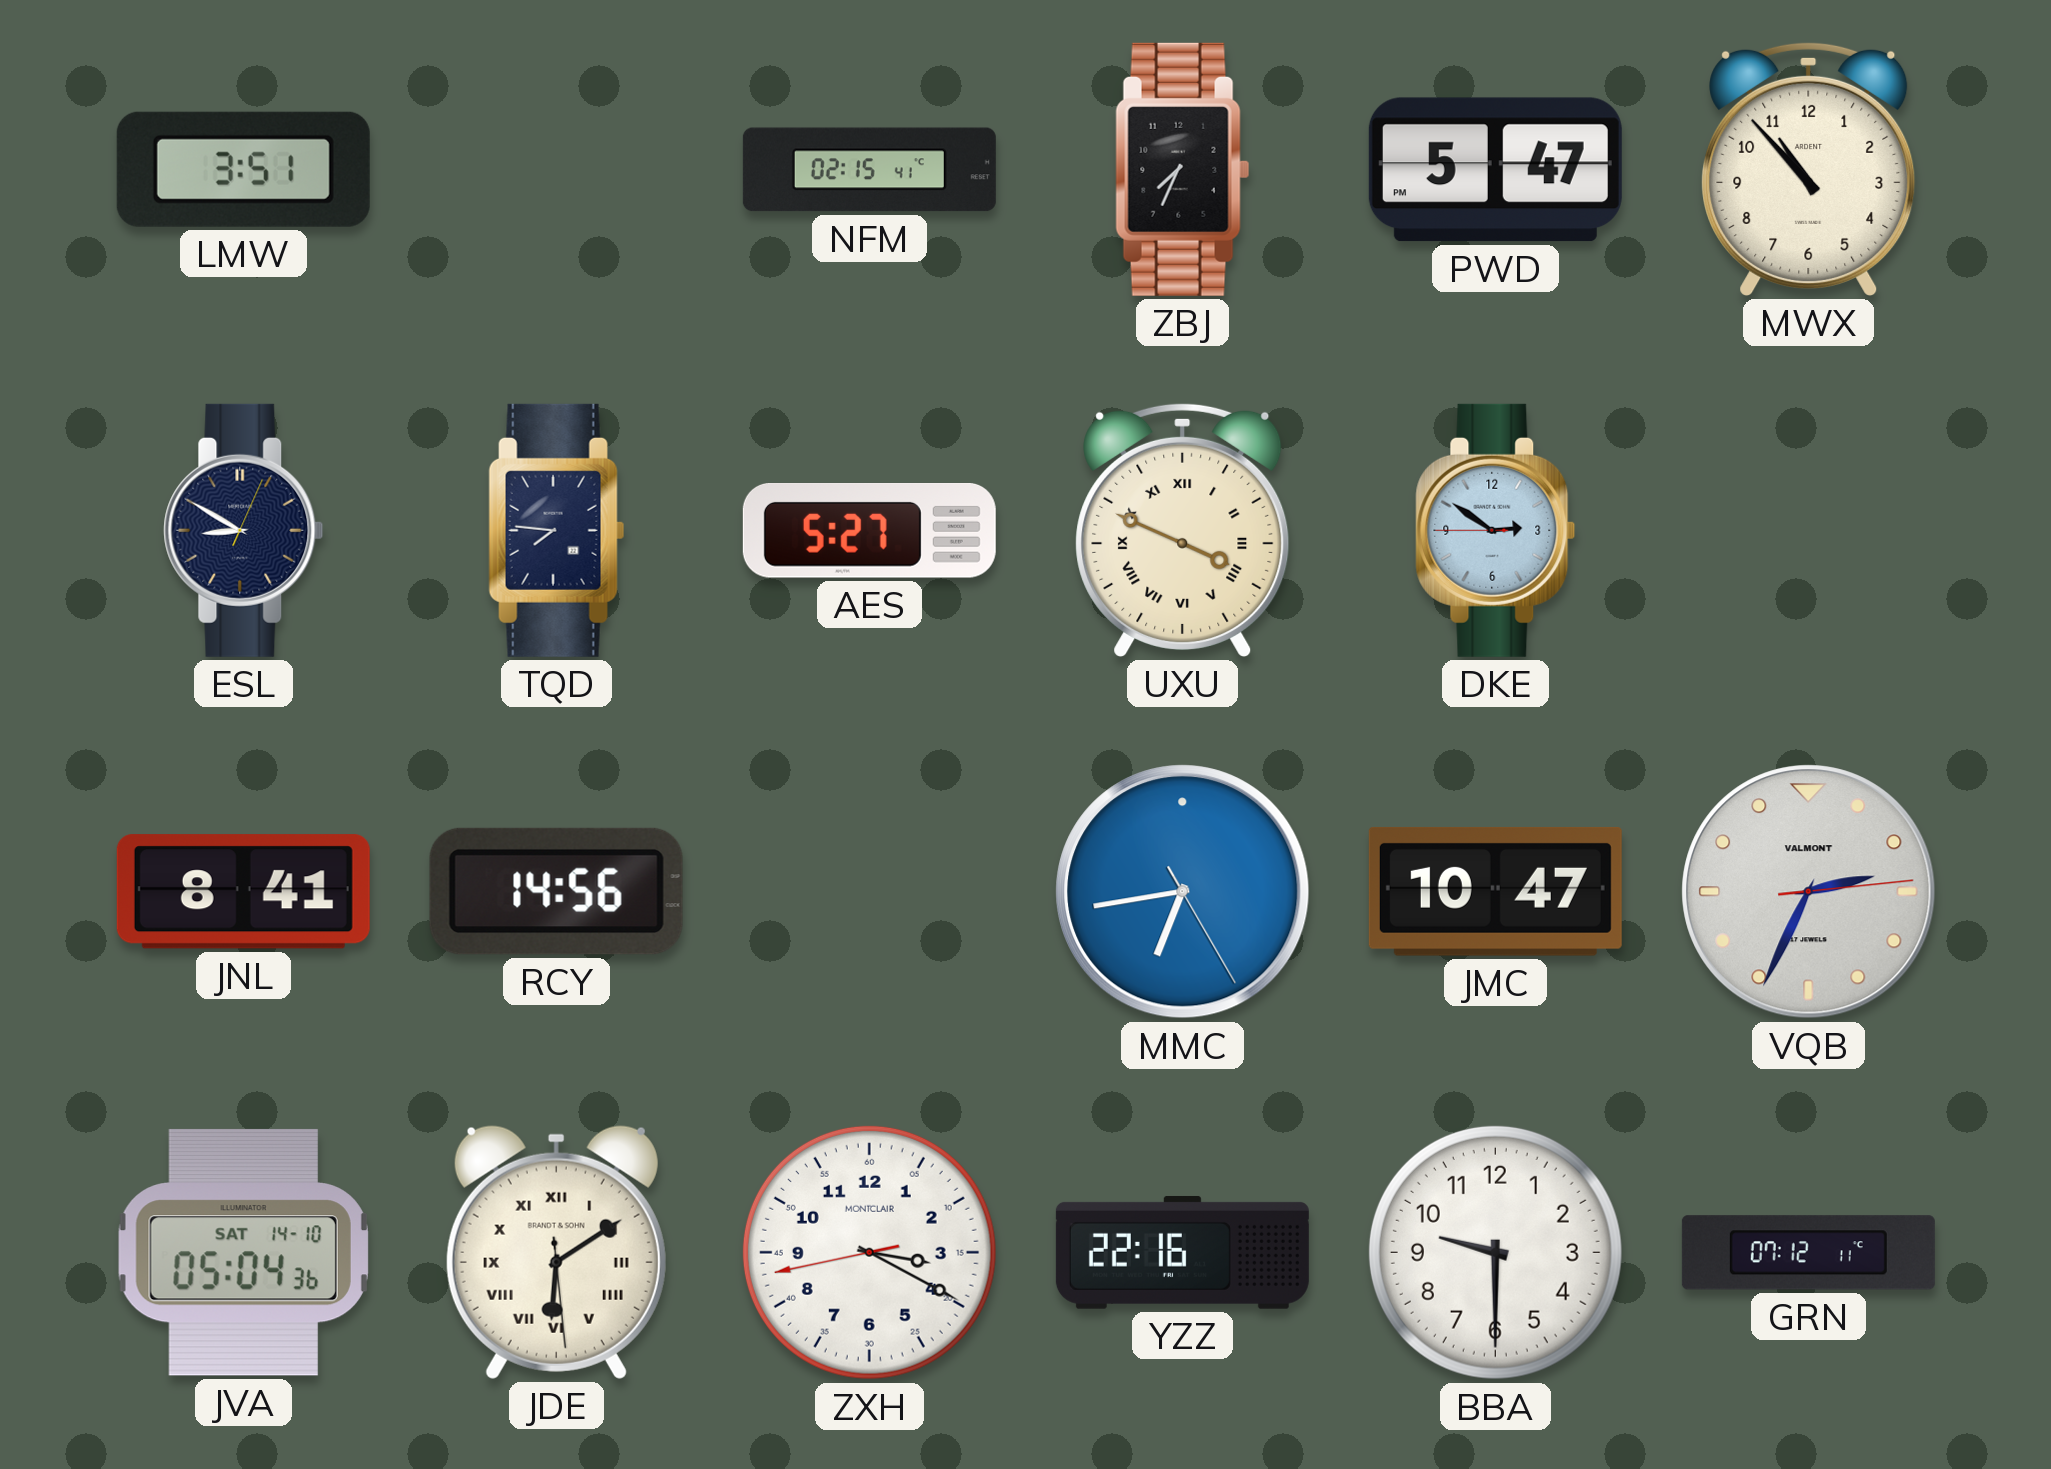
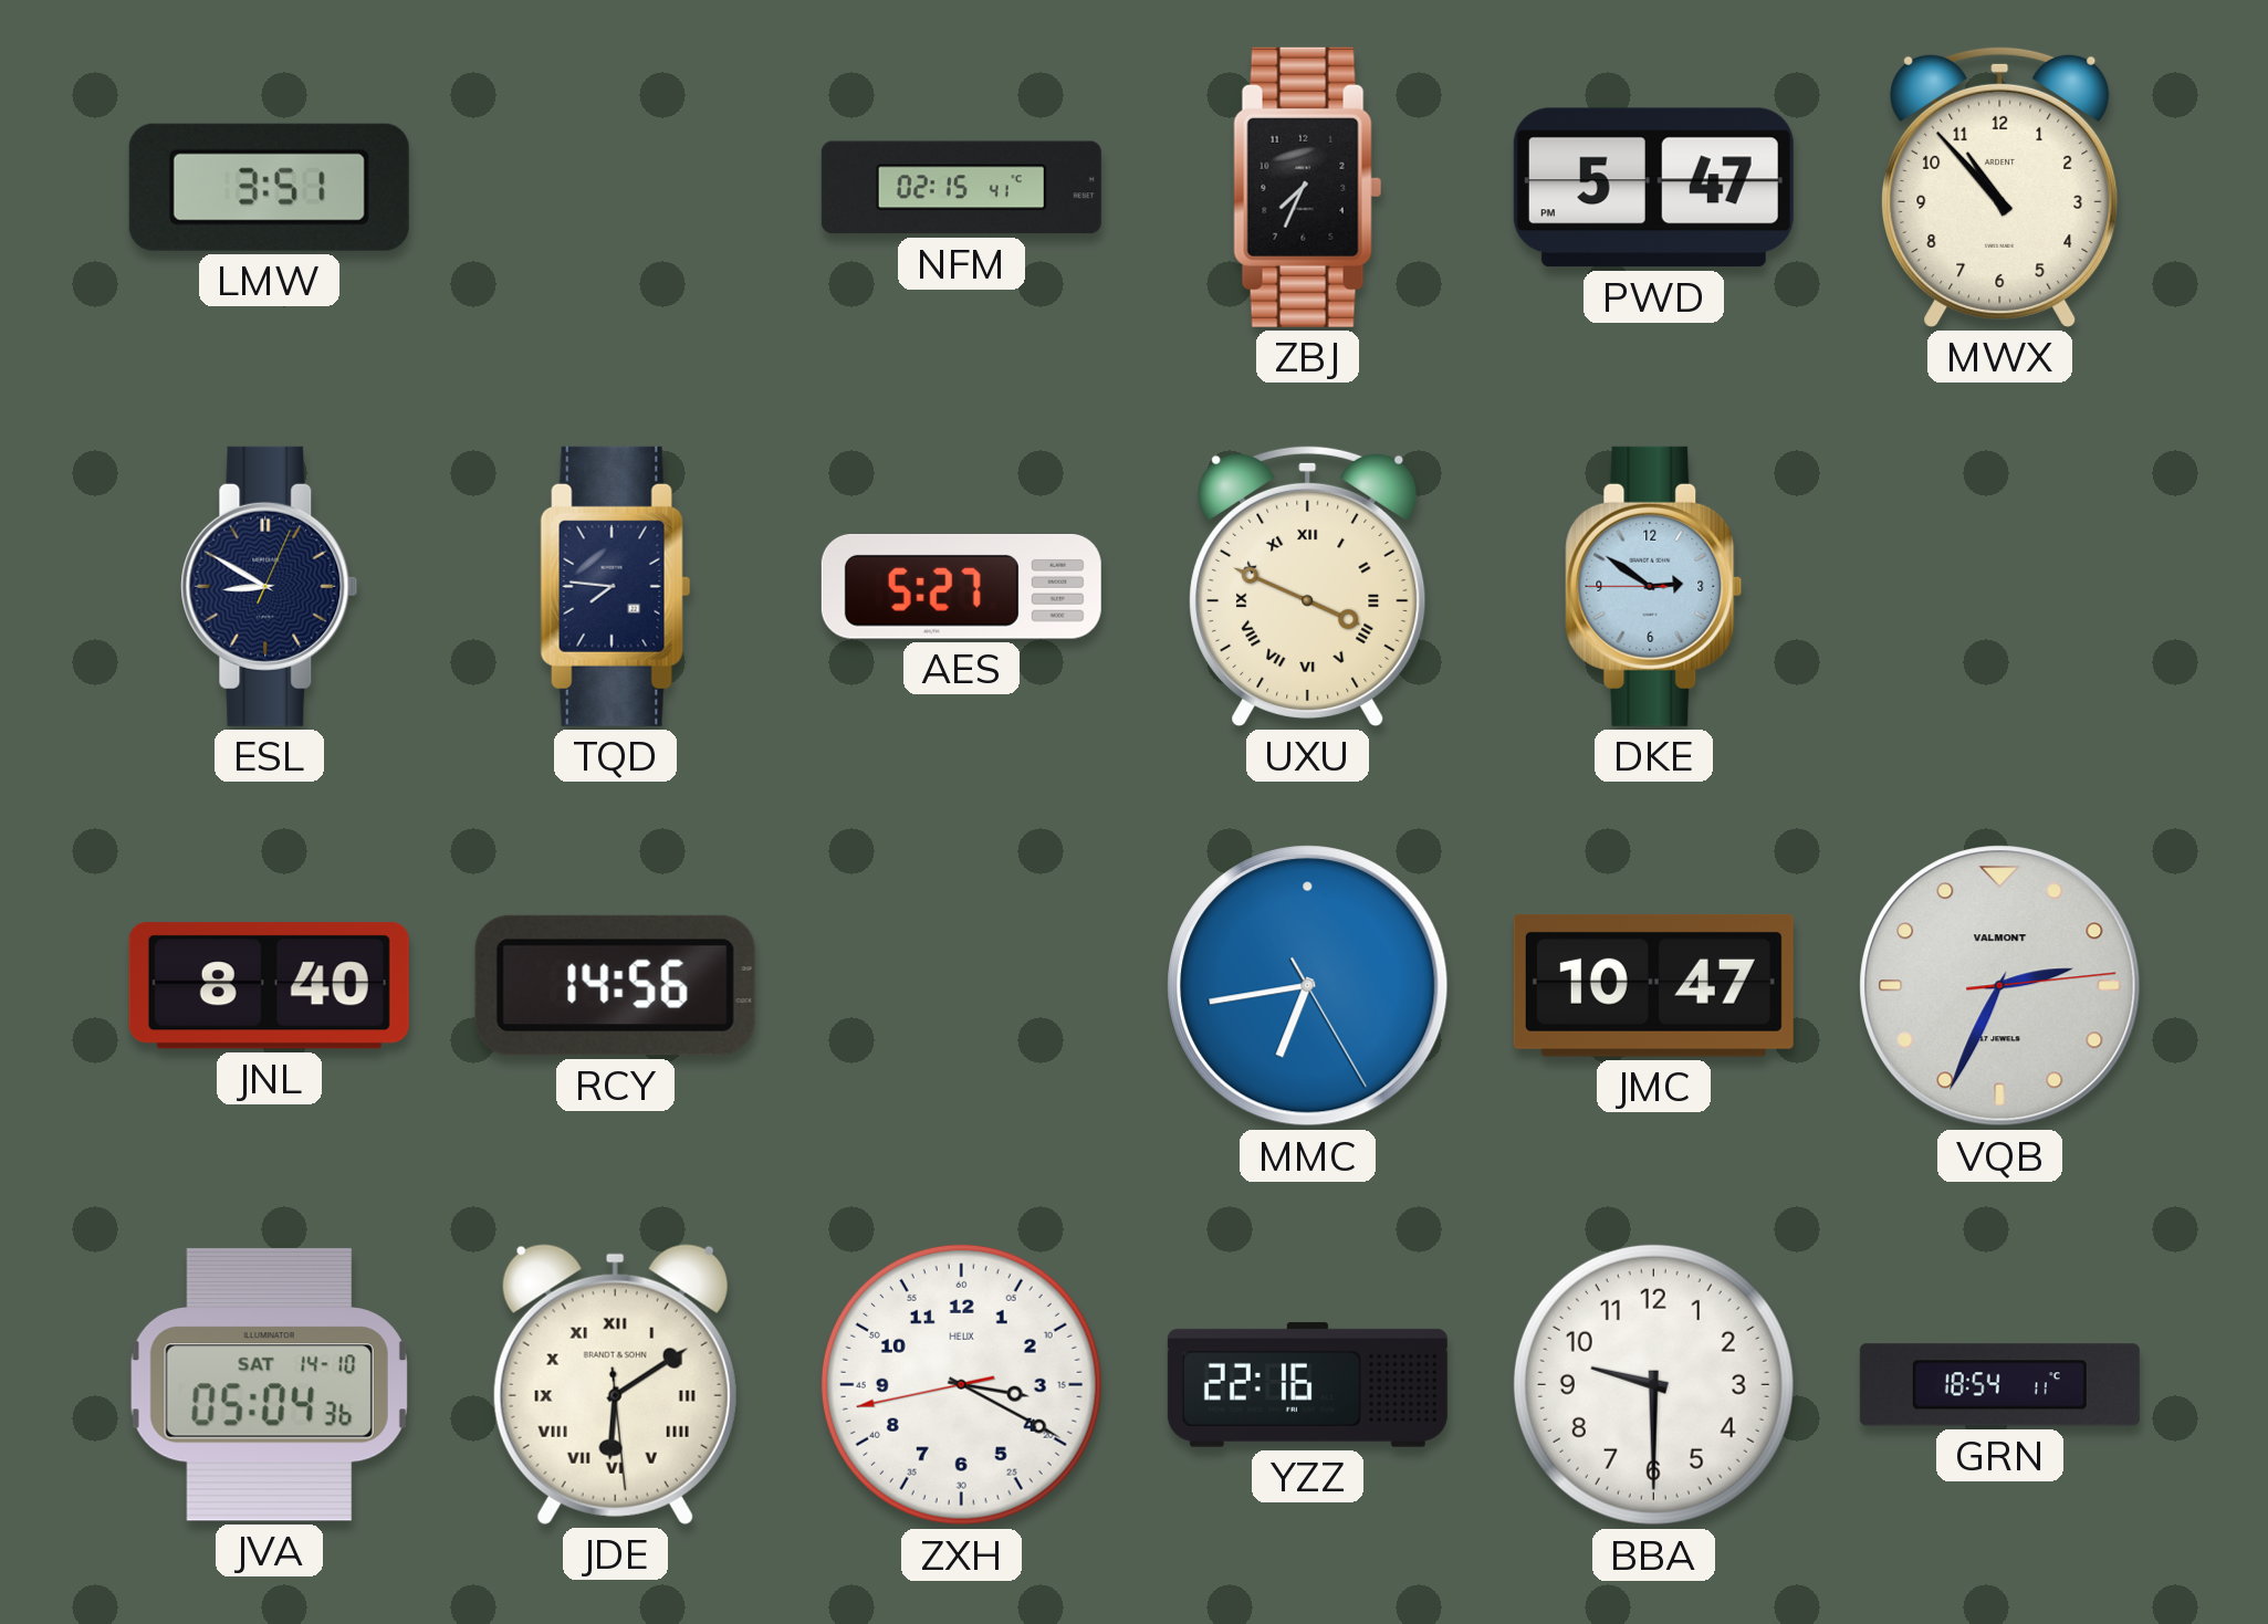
JNL: 8:41 -> 8:40 (269, 986)
ZXH brand: MONTCLAIR -> HELIX (961, 1384)
GRN: 07:12 -> 18:54 (1999, 1385)
